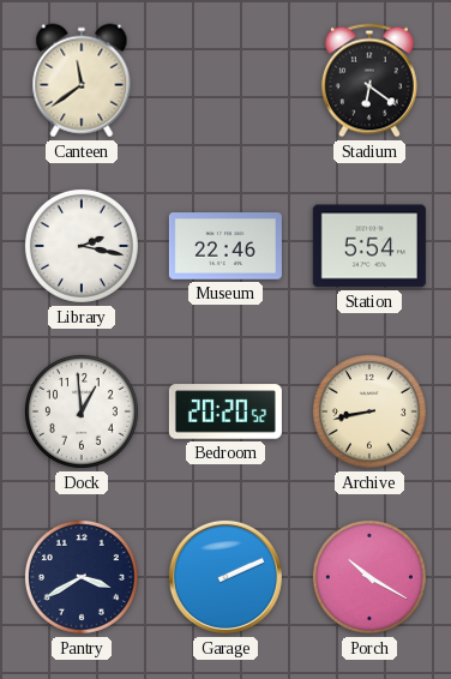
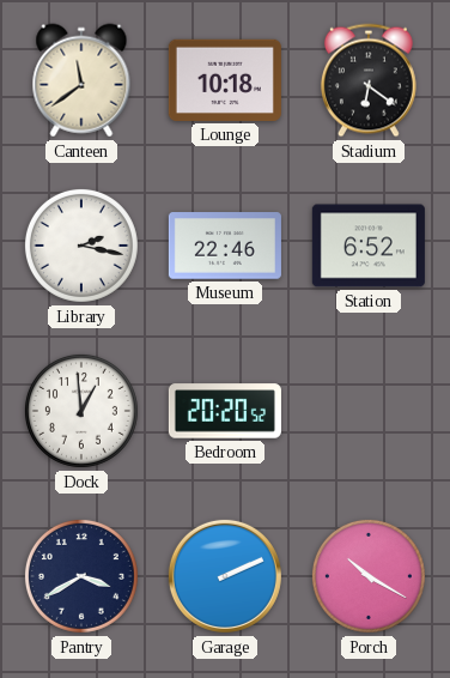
Lounge: none -> 10:18 (225, 80)
Station: 5:54 -> 6:52 (369, 246)
Archive: 8:43 -> none (369, 411)
